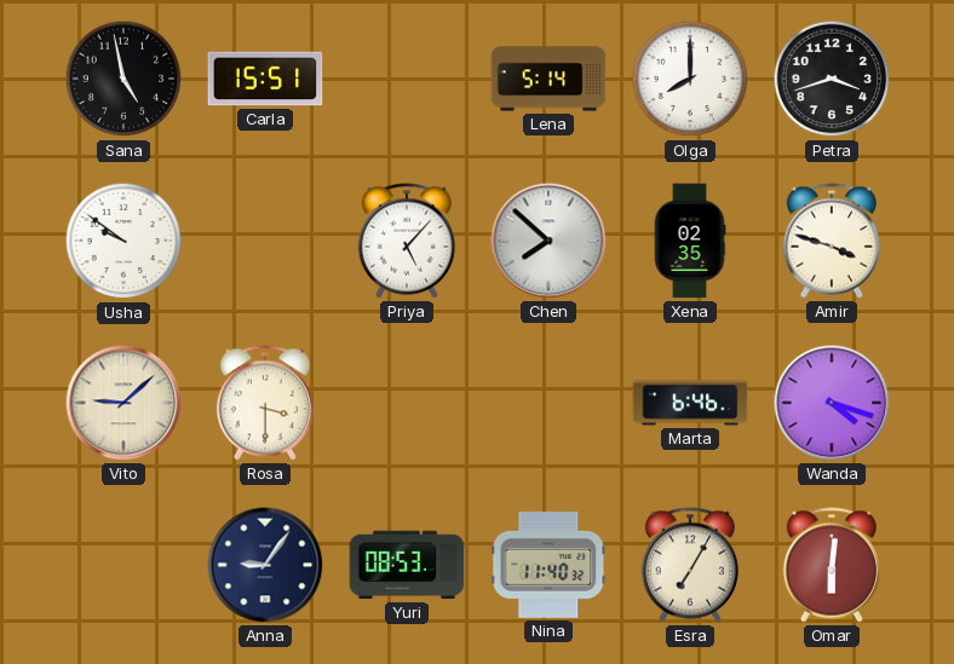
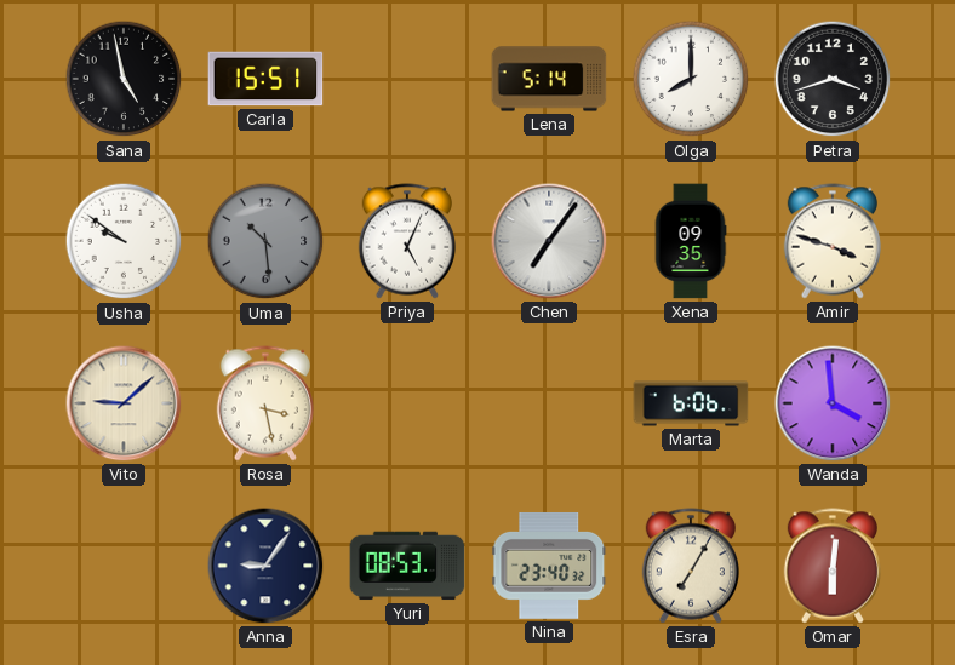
Uma: none -> 10:29 (265, 241)
Priya: 5:07 -> 5:04 (406, 241)
Chen: 7:52 -> 7:06 (549, 241)
Xena: 02:35 -> 09:35 (691, 241)
Rosa: 3:30 -> 3:28 (264, 403)
Marta: 6:46 -> 6:06 (691, 403)
Wanda: 4:18 -> 3:59 (833, 403)
Nina: 11:40 -> 23:40 (549, 566)
